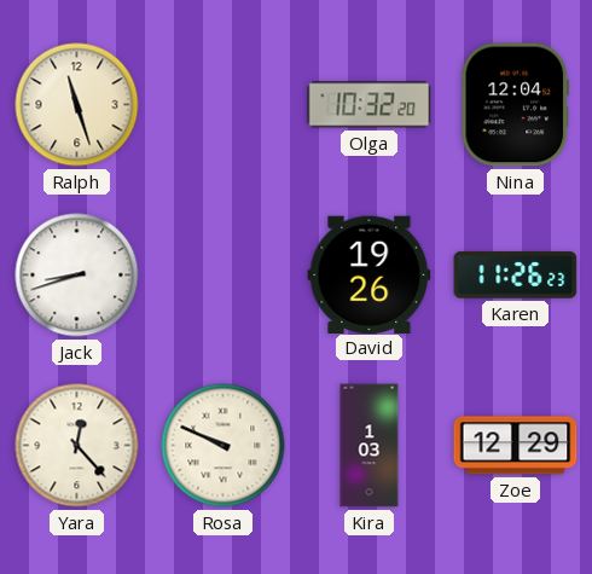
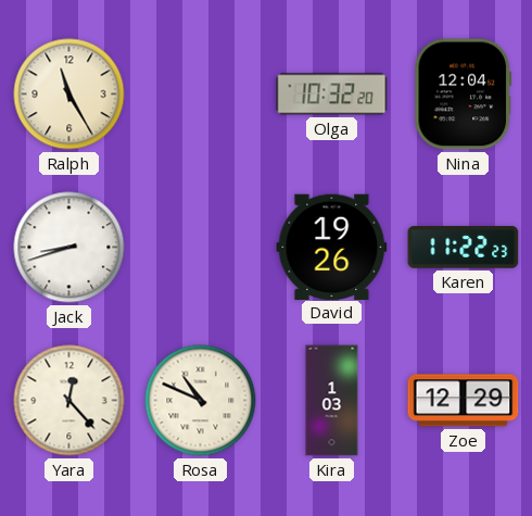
Ralph: 11:27 -> 11:25 (69, 95)
Karen: 11:26 -> 11:22 (464, 248)
Rosa: 9:49 -> 10:49 (201, 401)
